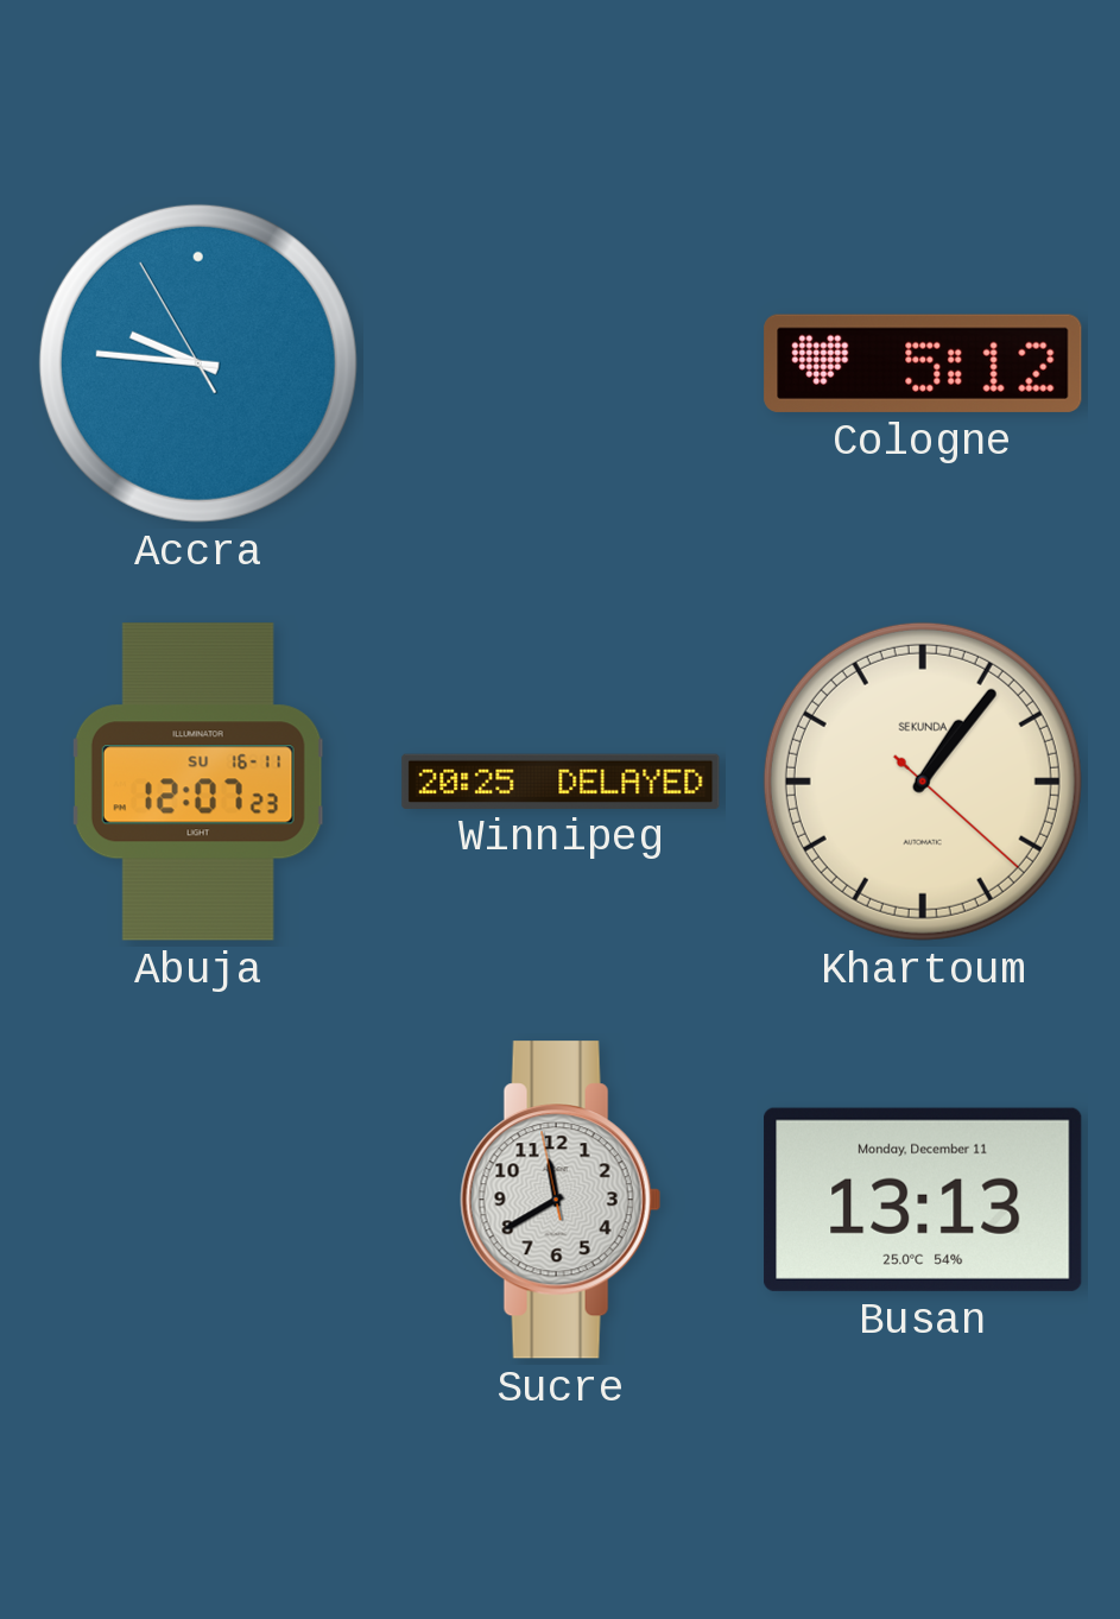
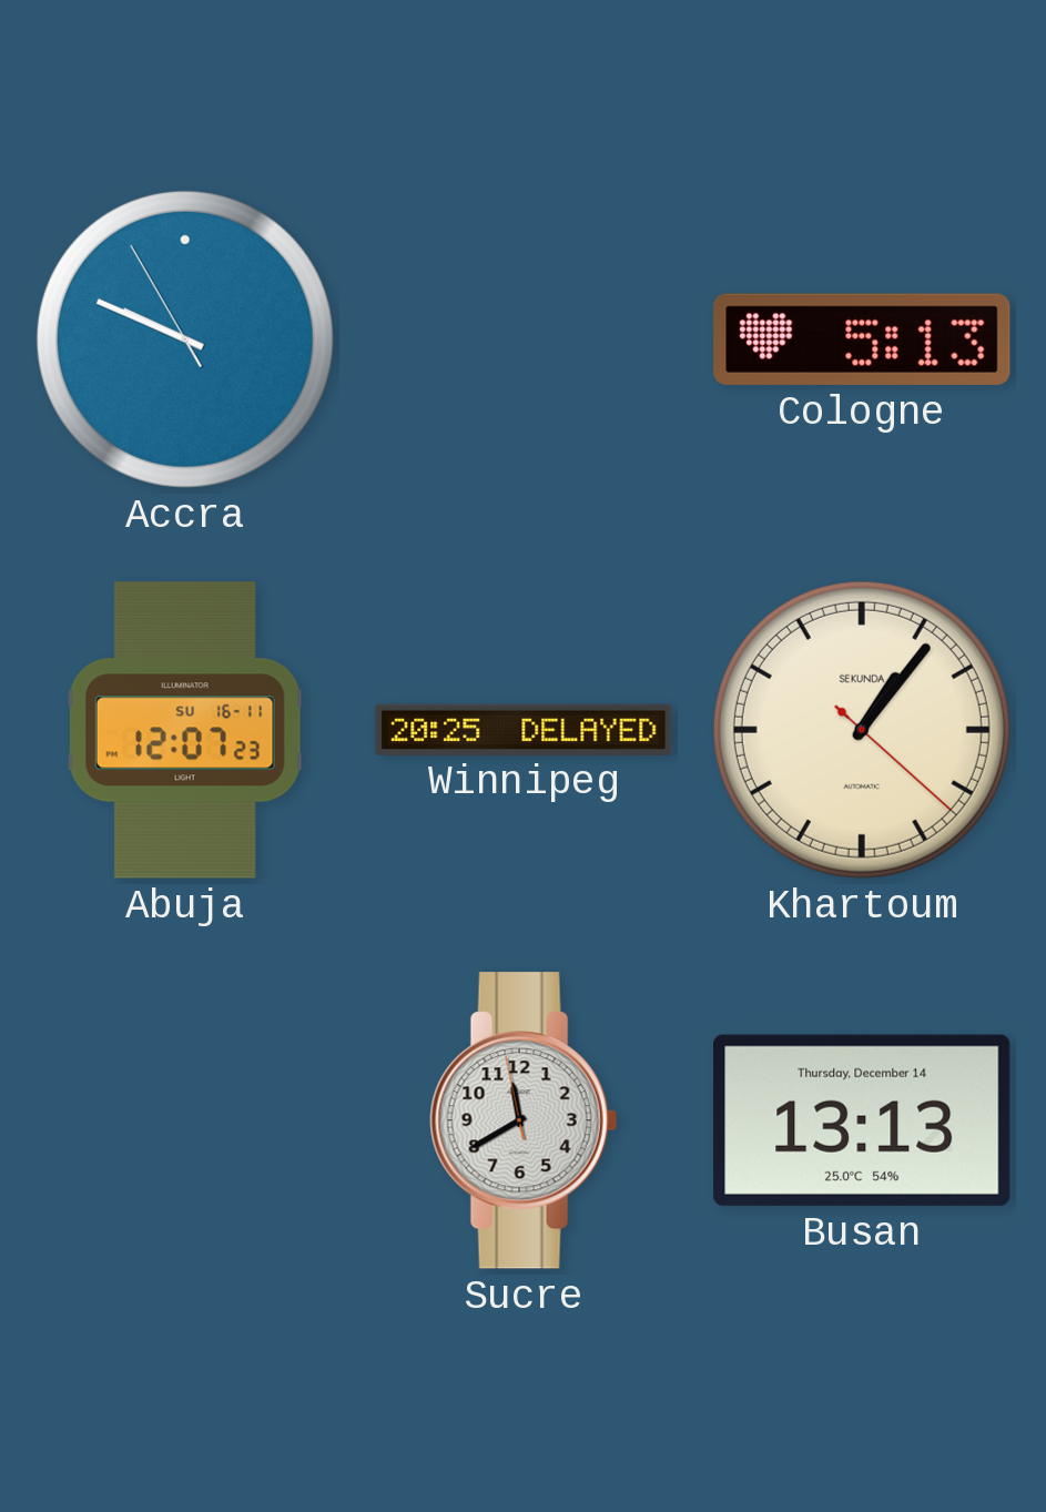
Accra: 9:45 -> 9:48 (185, 339)
Cologne: 5:12 -> 5:13 (862, 339)
Busan date: Monday, December 11 -> Thursday, December 14 (862, 1120)
